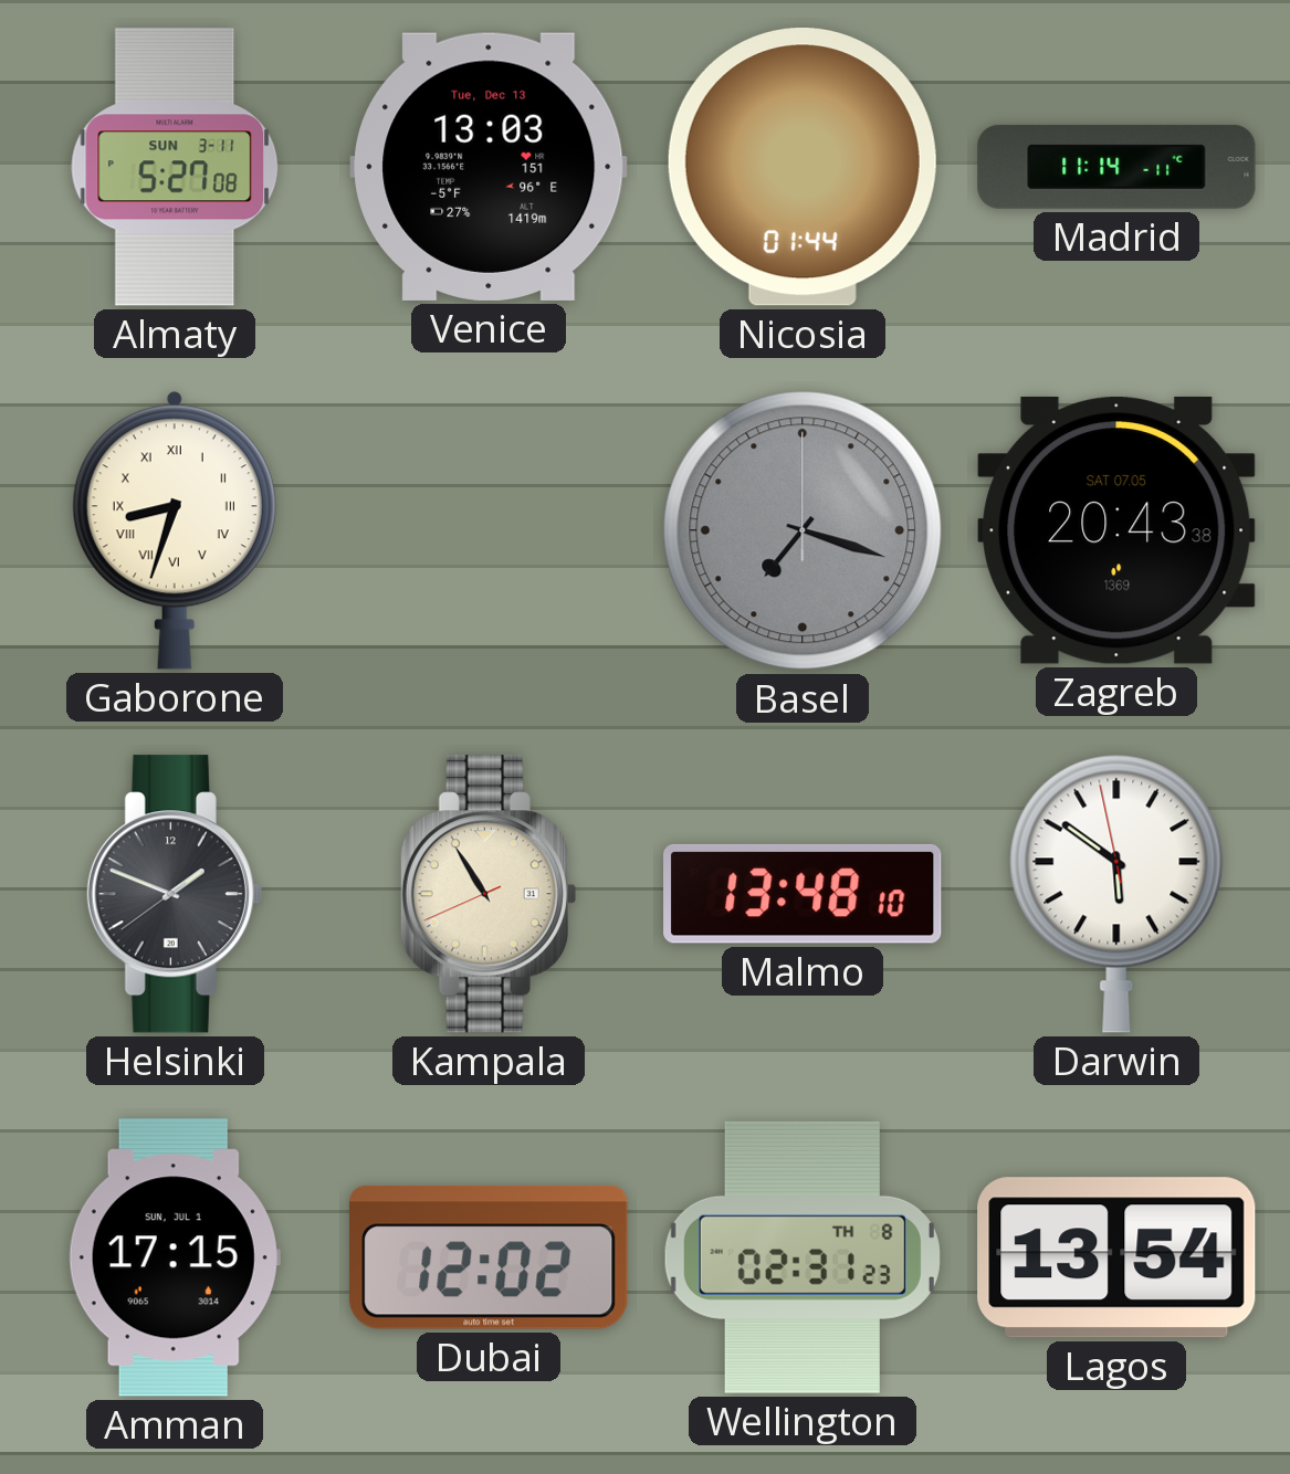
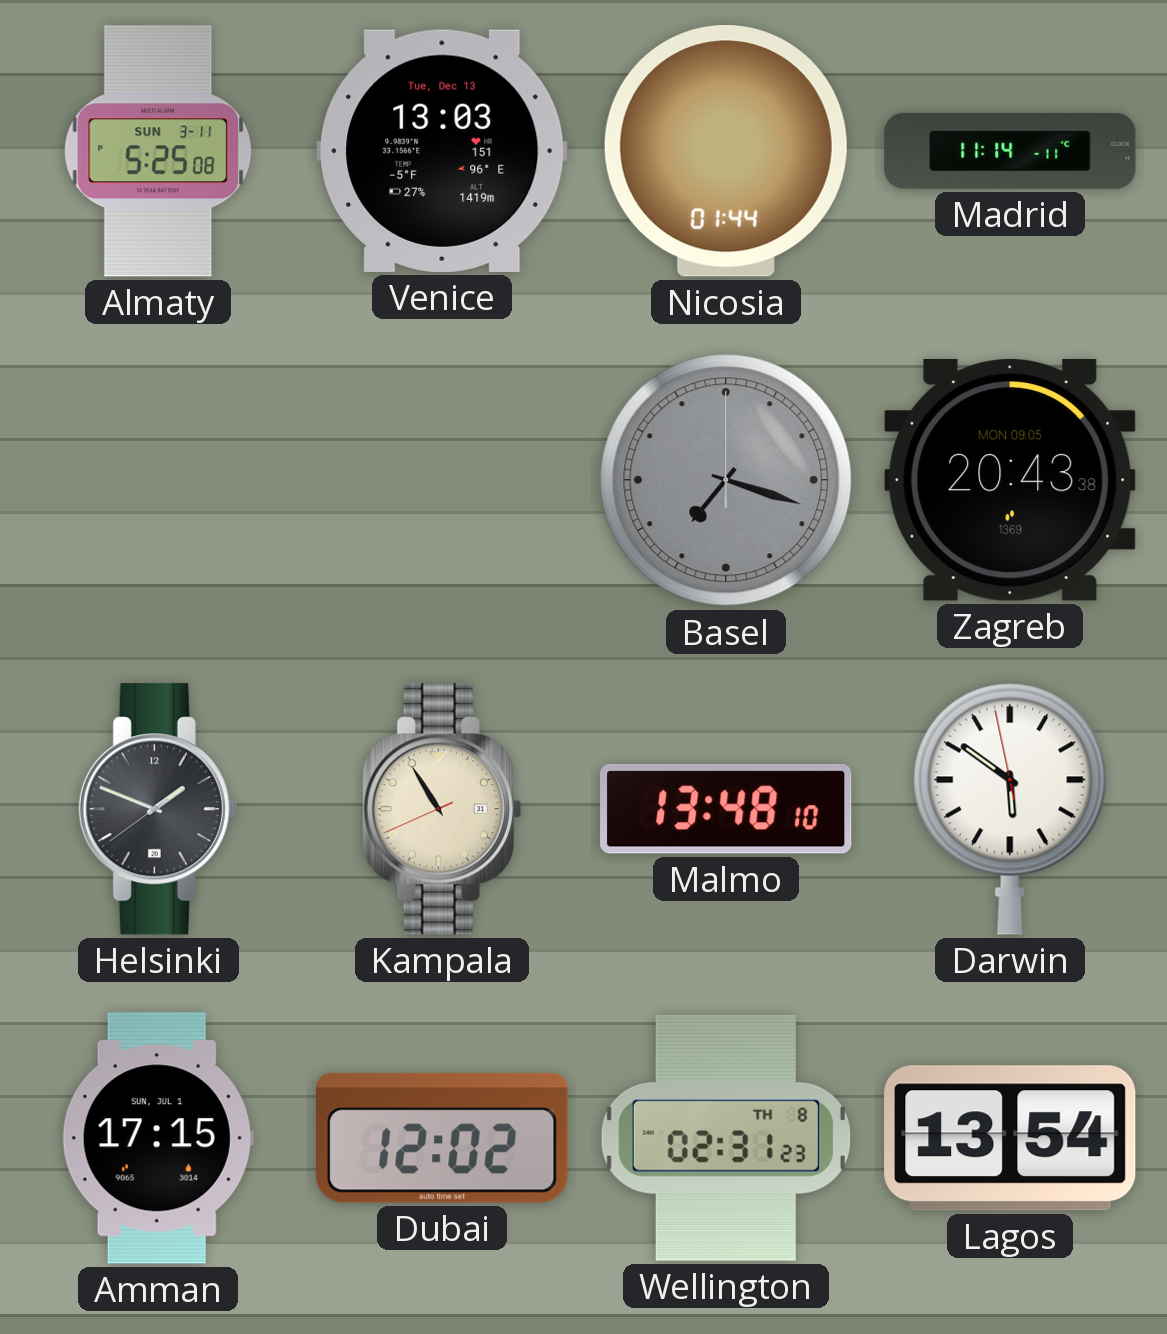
Almaty: 5:27 -> 5:25 (158, 151)
Gaborone: 8:33 -> none (175, 530)
Zagreb date: SAT 07.05 -> MON 09.05 (1010, 480)
